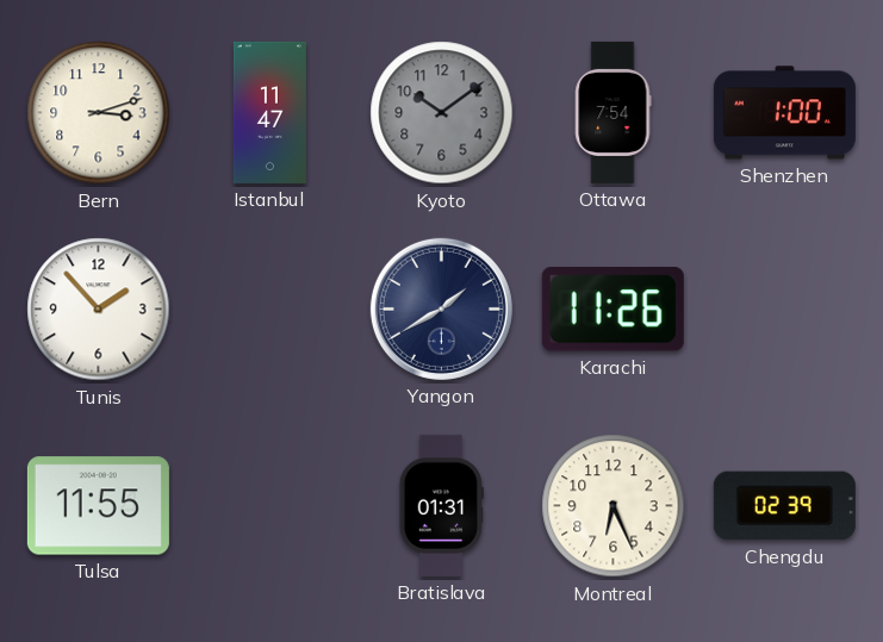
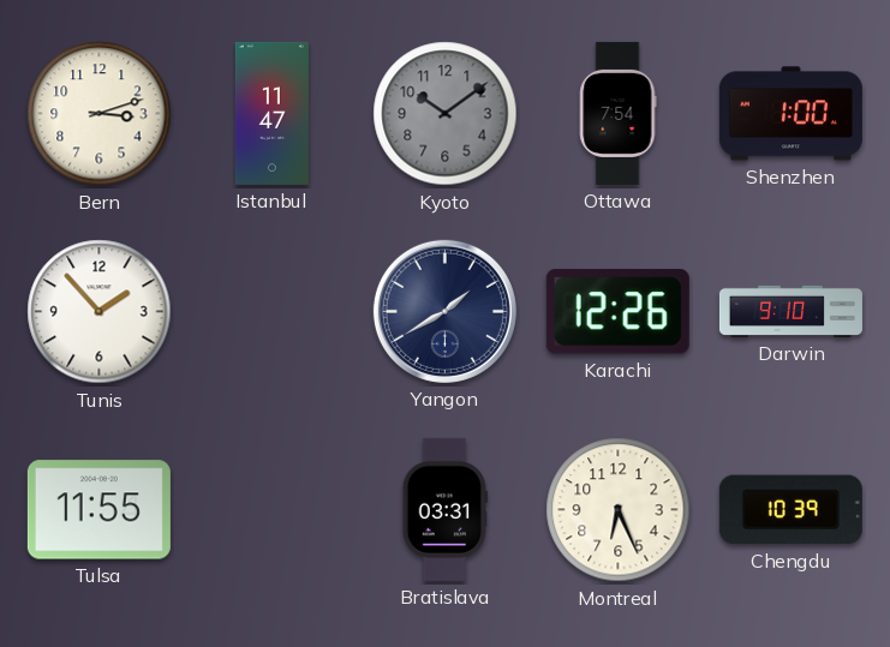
Karachi: 11:26 -> 12:26 (617, 312)
Darwin: none -> 9:10 (790, 311)
Bratislava: 01:31 -> 03:31 (444, 509)
Chengdu: 02:39 -> 10:39 (790, 510)
